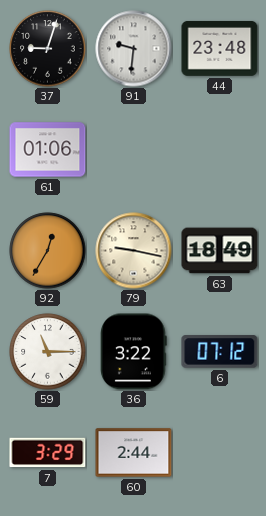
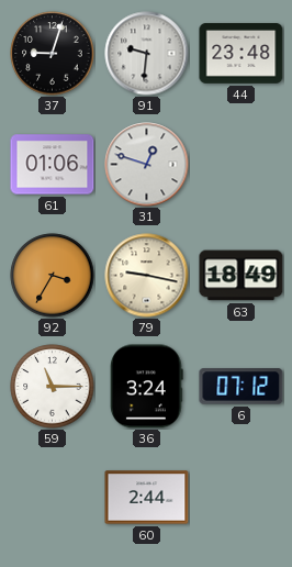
31: none -> 12:48 (147, 165)
92: 12:35 -> 3:35 (53, 276)
36: 3:22 -> 3:24 (147, 387)
7: 3:29 -> none (48, 453)
